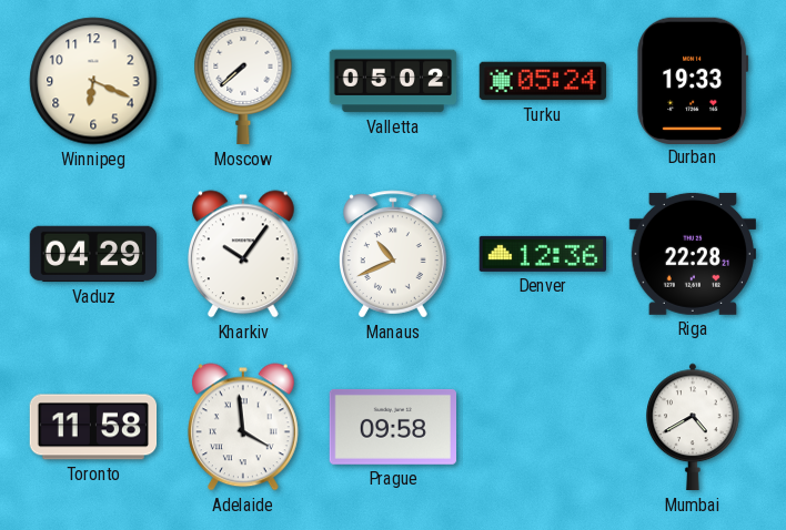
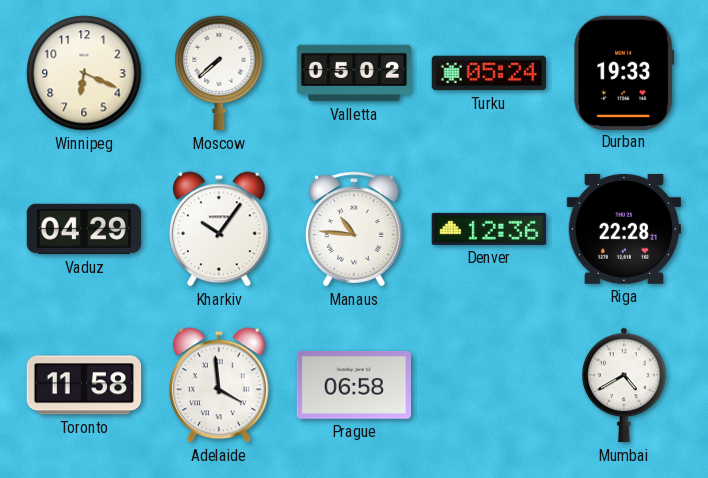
Manaus: 10:41 -> 10:46 (355, 229)
Prague: 09:58 -> 06:58 (354, 385)
